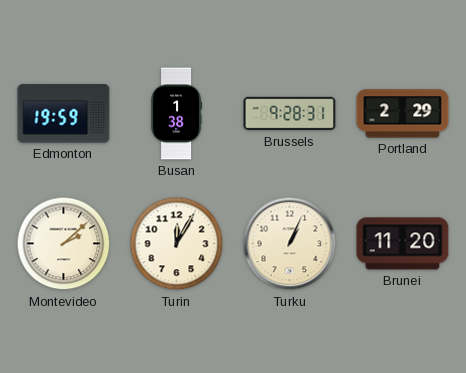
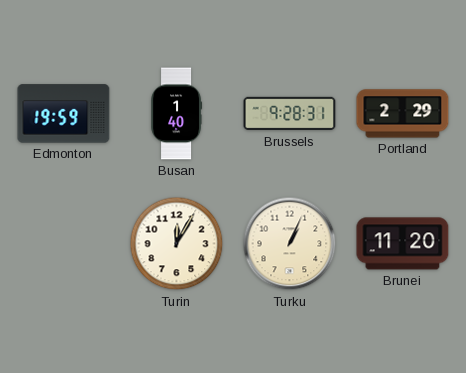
Busan: 1:38 -> 1:40 (177, 114)
Montevideo: 2:08 -> none (64, 244)
